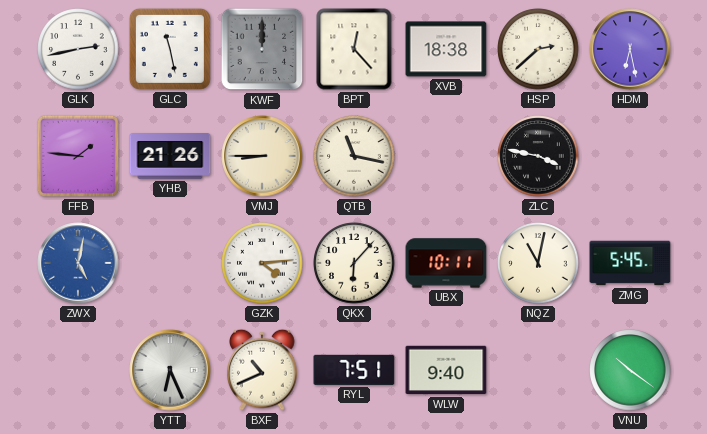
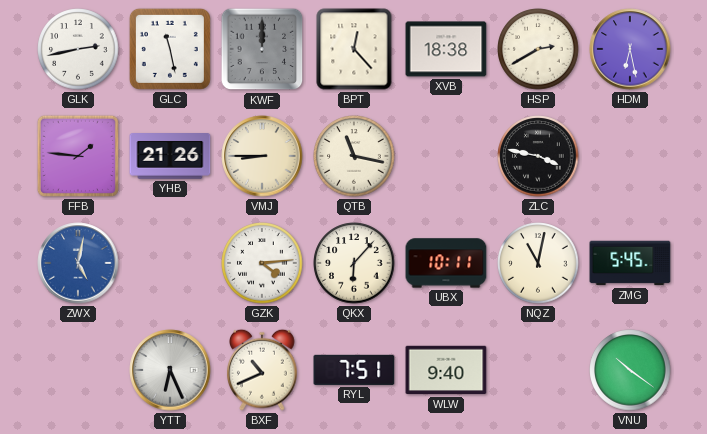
HSP: 2:38 -> 2:40 (538, 49)
